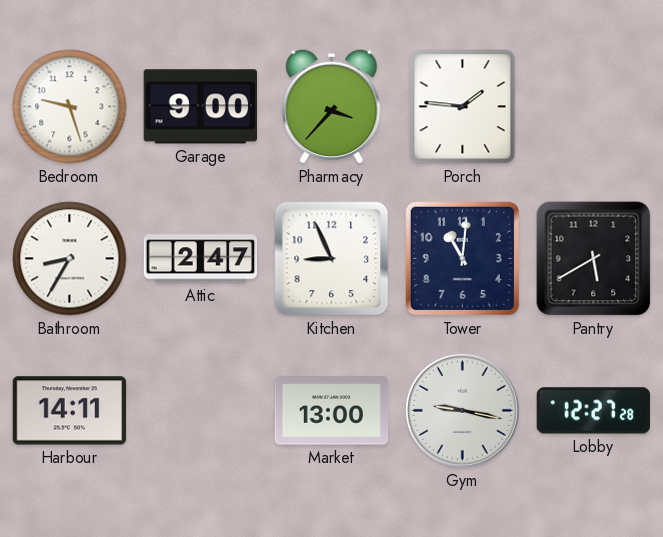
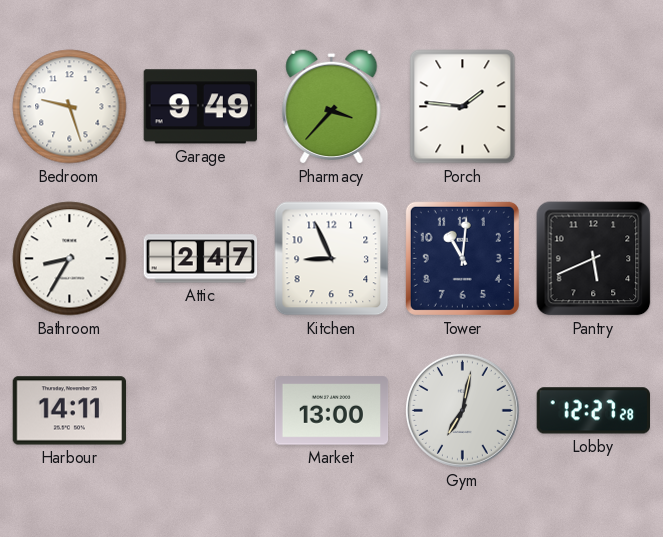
Garage: 9:00 -> 9:49 (200, 107)
Pantry: 5:40 -> 5:41 (594, 259)
Gym: 9:17 -> 7:02 (462, 410)
